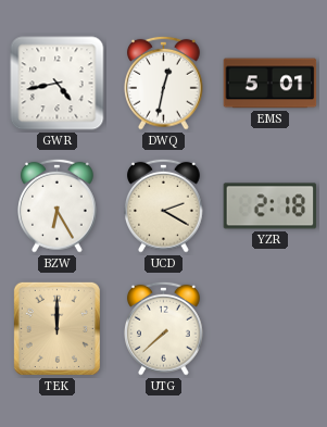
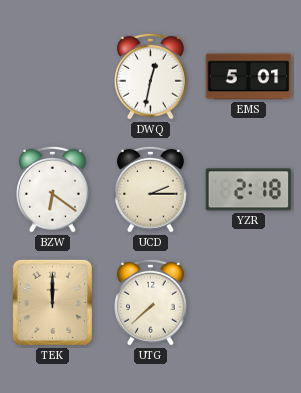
GWR: 4:43 -> none (58, 84)
BZW: 6:25 -> 6:21 (53, 189)
UCD: 2:20 -> 2:15 (151, 189)
